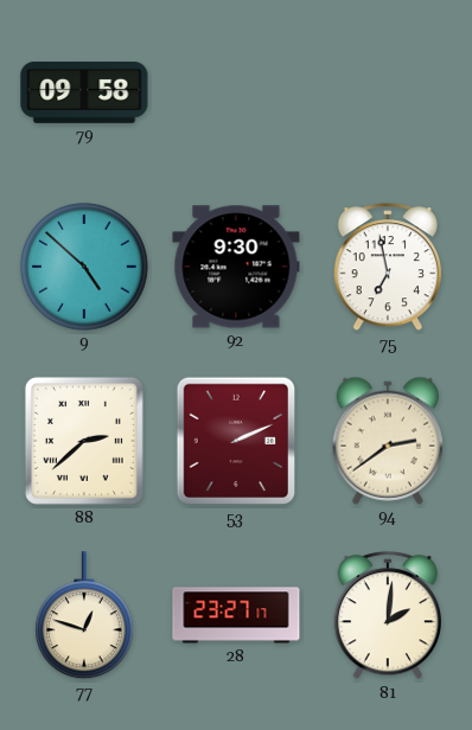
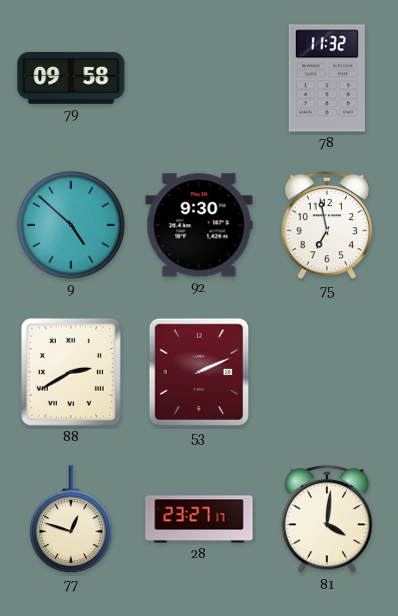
78: none -> 11:32 (327, 78)
88: 2:38 -> 2:40 (71, 372)
94: 2:39 -> none (388, 441)
81: 2:01 -> 4:01 (327, 520)
